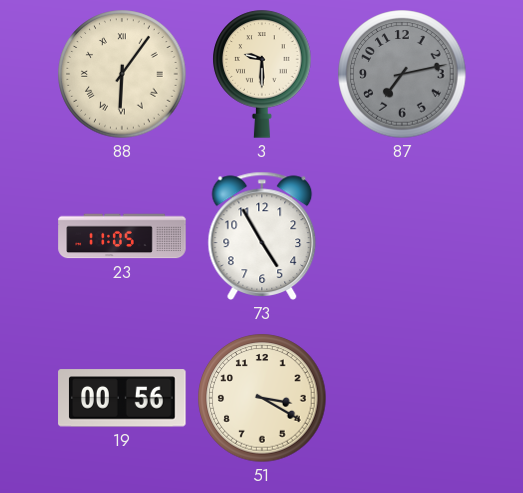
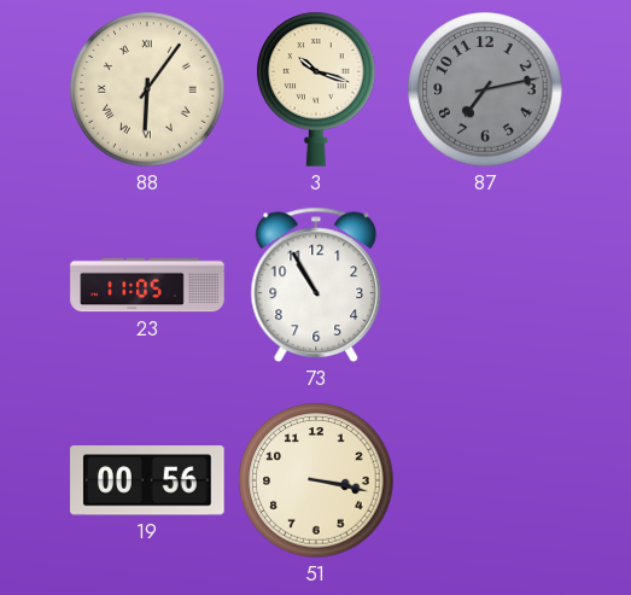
3: 9:30 -> 10:18 (316, 89)
73: 4:55 -> 10:55 (316, 285)
51: 3:20 -> 3:17 (316, 480)
